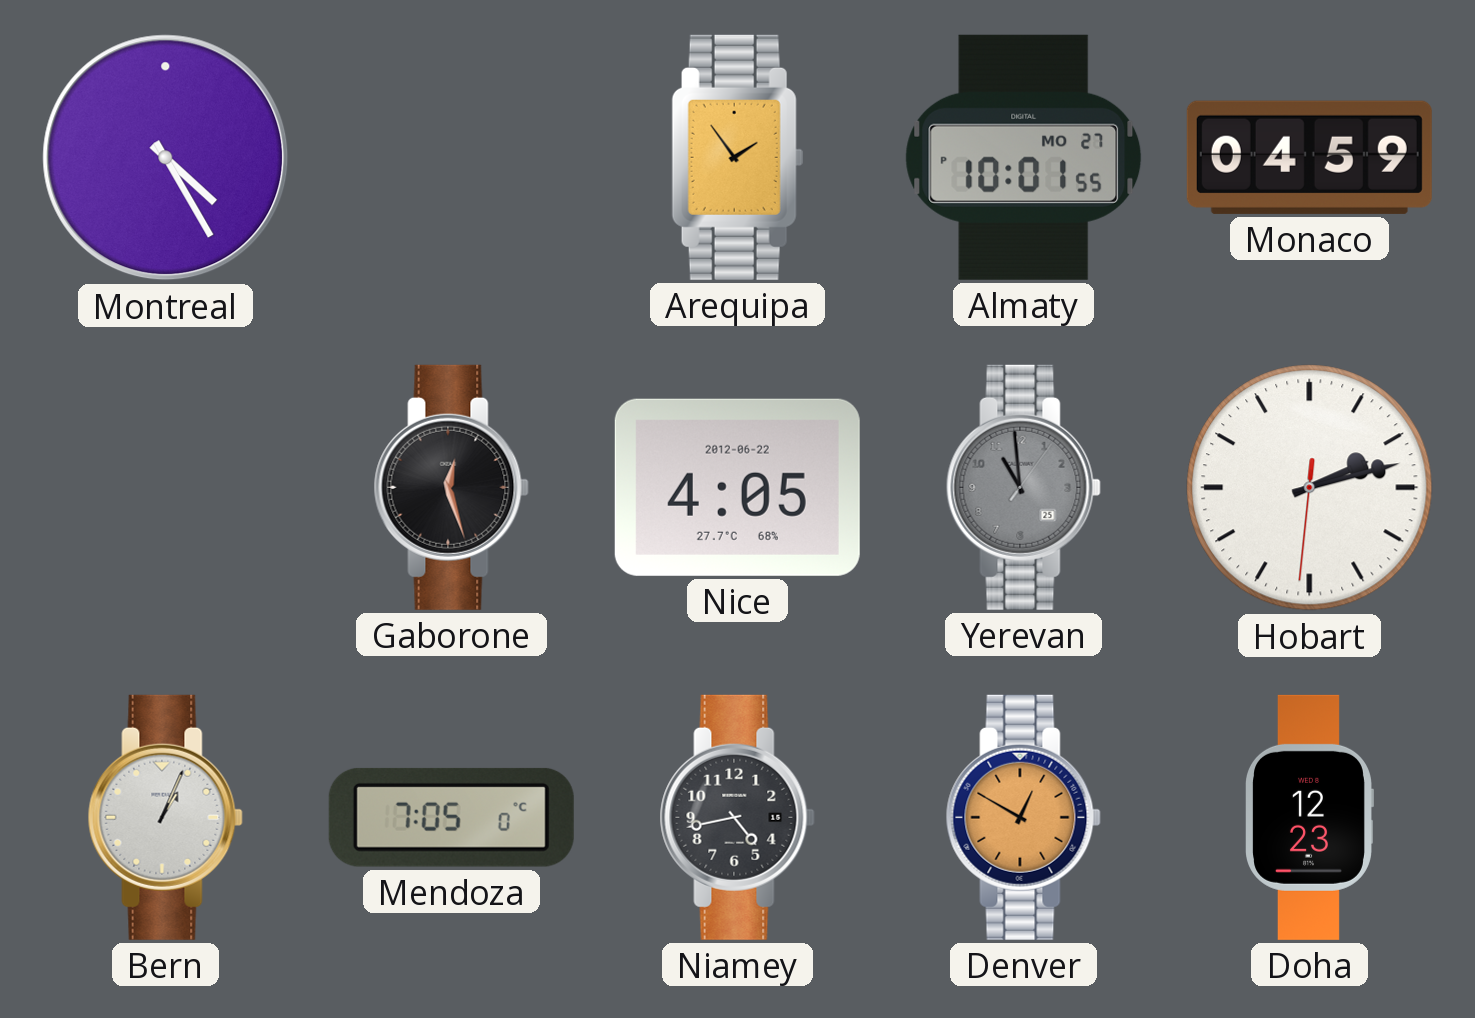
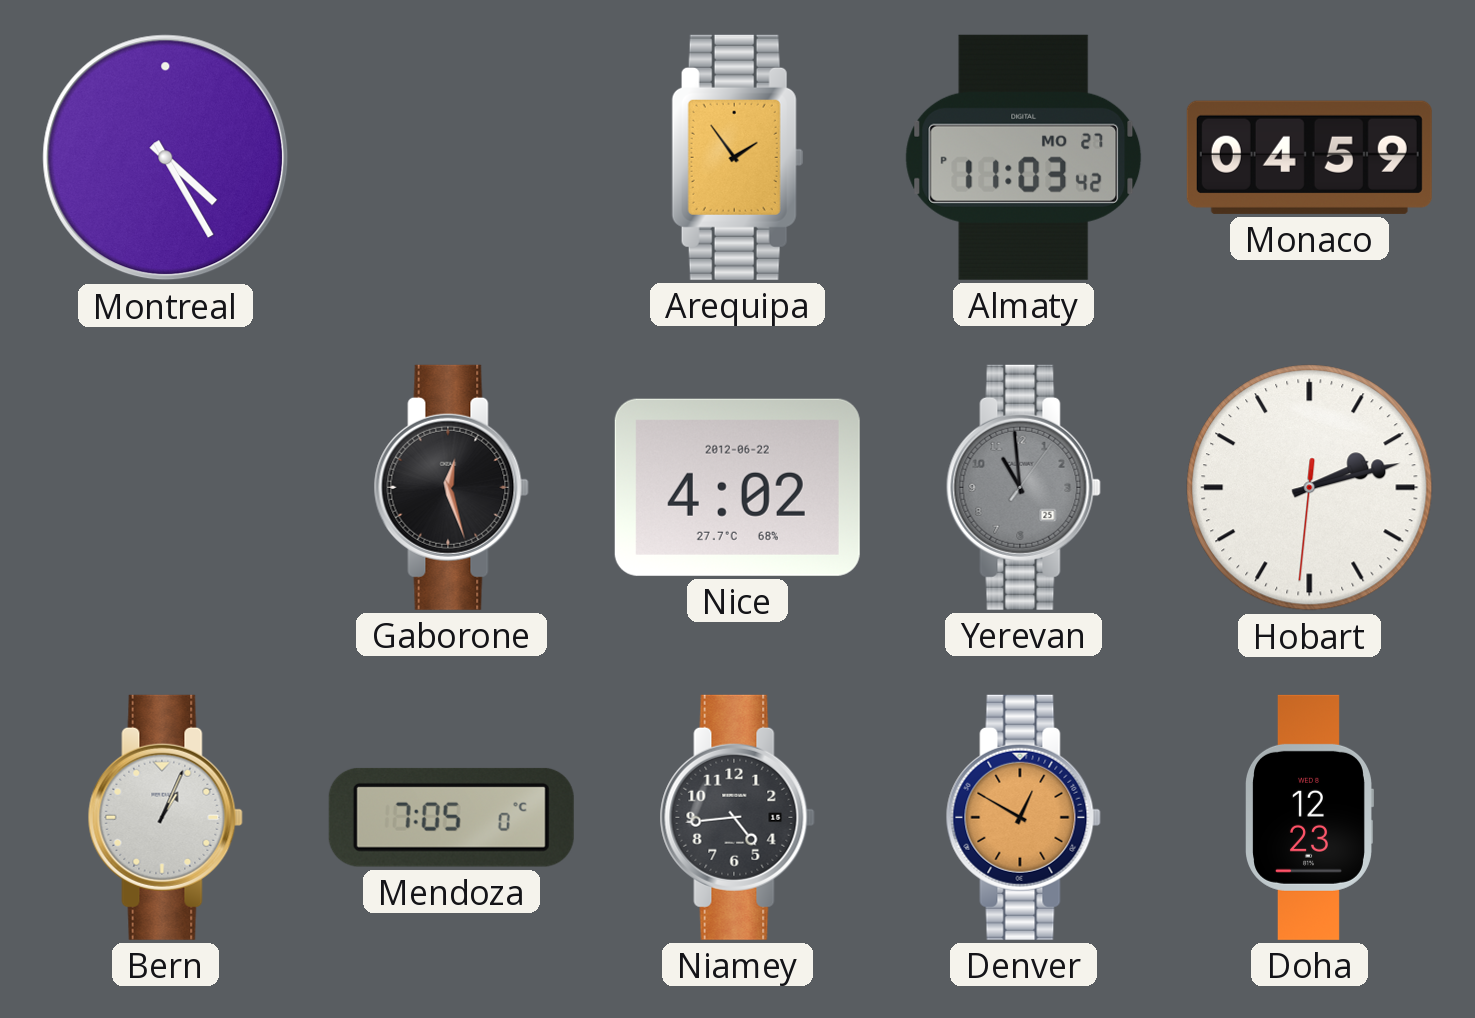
Almaty: 10:01 -> 11:03 (1024, 157)
Nice: 4:05 -> 4:02 (737, 487)
Niamey: 4:43 -> 4:44 (737, 817)
